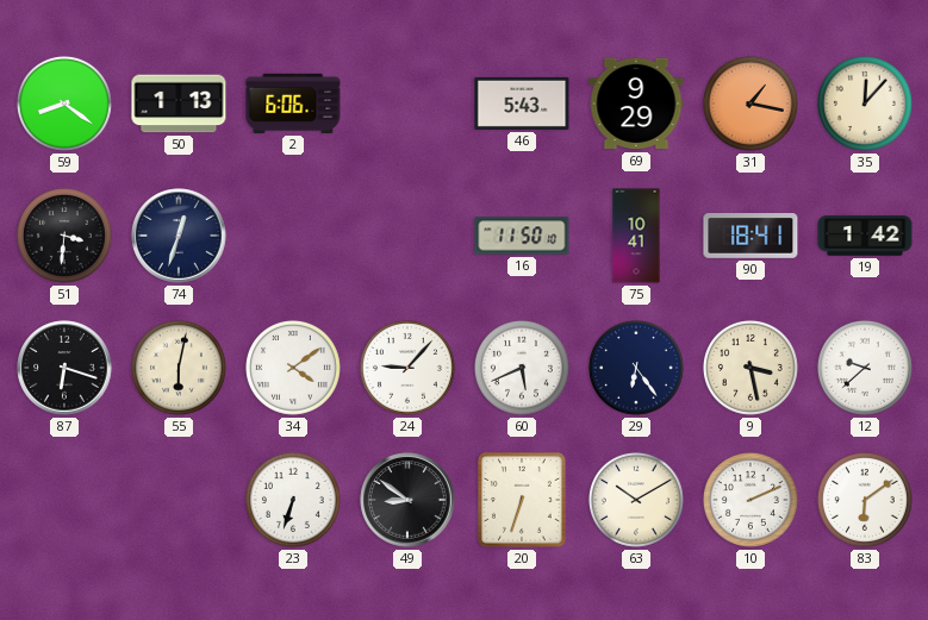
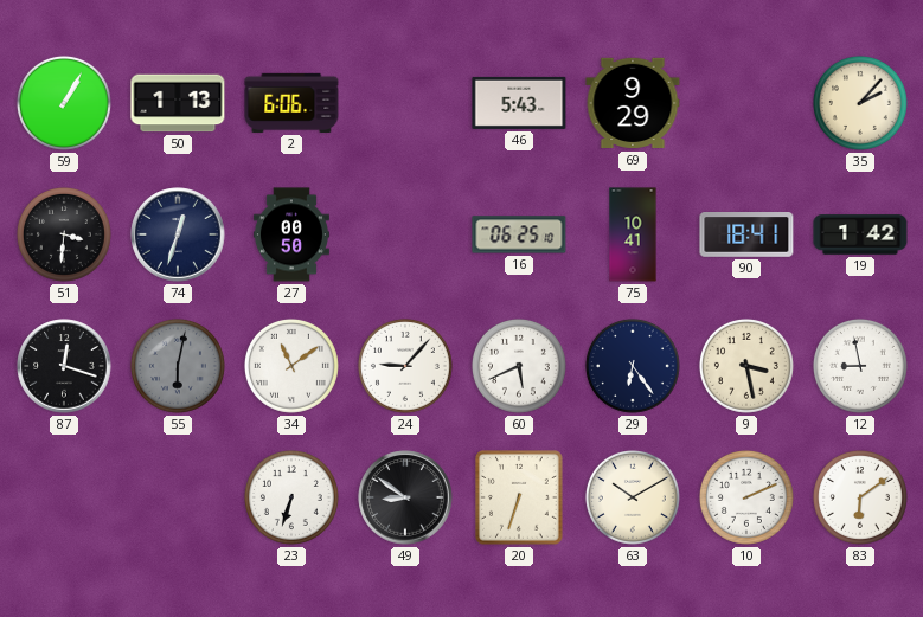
59: 8:21 -> 1:05 (64, 103)
31: 1:17 -> none (751, 104)
35: 12:07 -> 2:07 (860, 103)
27: none -> 00:50 (291, 234)
16: 11:50 -> 06:25 (519, 234)
87: 6:18 -> 12:18 (64, 366)
55 dial: cream -> grey (178, 366)
34: 4:09 -> 11:09 (291, 366)
12: 9:38 -> 8:58 (860, 366)
